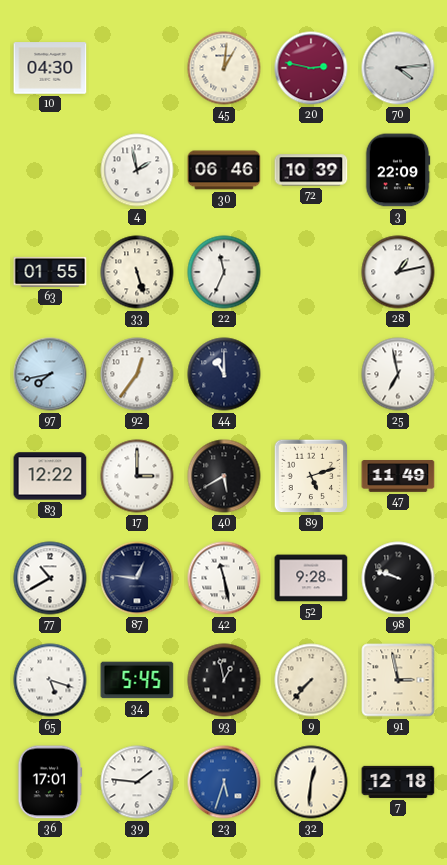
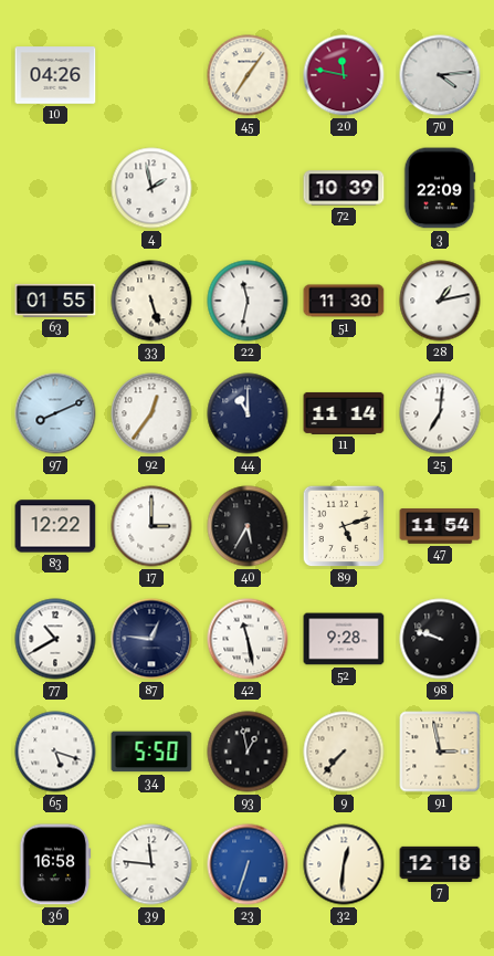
10: 04:30 -> 04:26 (55, 75)
45: 1:01 -> 7:06 (248, 75)
20: 2:47 -> 11:47 (344, 75)
30: 06:46 -> none (224, 170)
22: 11:34 -> 11:32 (248, 301)
51: none -> 11:30 (344, 301)
97: 7:43 -> 8:11 (55, 413)
11: none -> 11:14 (344, 413)
25: 6:58 -> 7:01 (440, 413)
40: 5:40 -> 5:35 (248, 526)
47: 11:49 -> 11:54 (440, 526)
34: 5:45 -> 5:50 (151, 752)
36: 17:01 -> 16:58 (55, 864)
39: 1:46 -> 11:46 (151, 864)
23: 5:33 -> 6:33 (248, 864)
